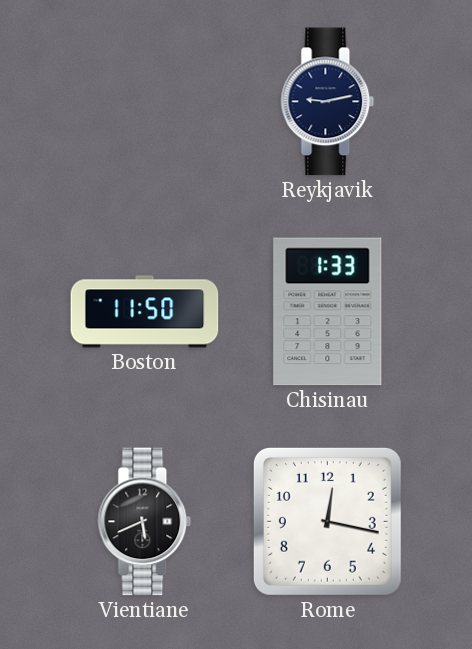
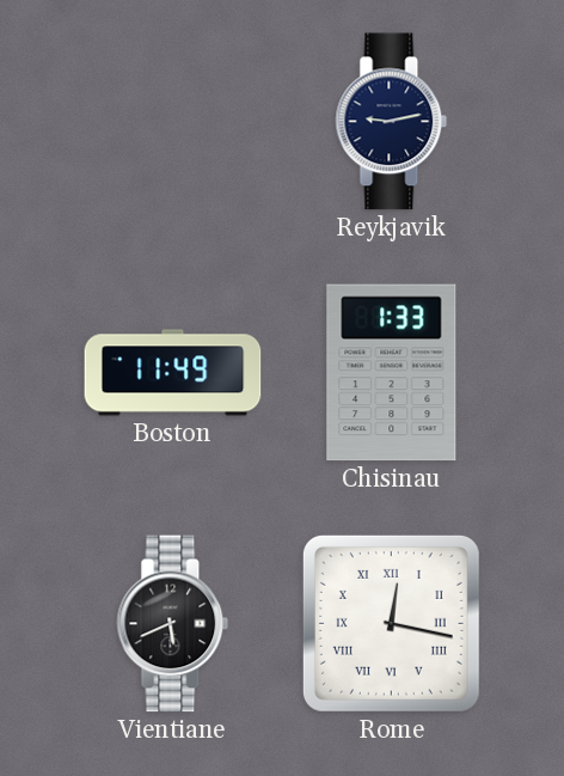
Boston: 11:50 -> 11:49 (173, 373)
Rome numerals: Arabic -> Roman (391, 623)
